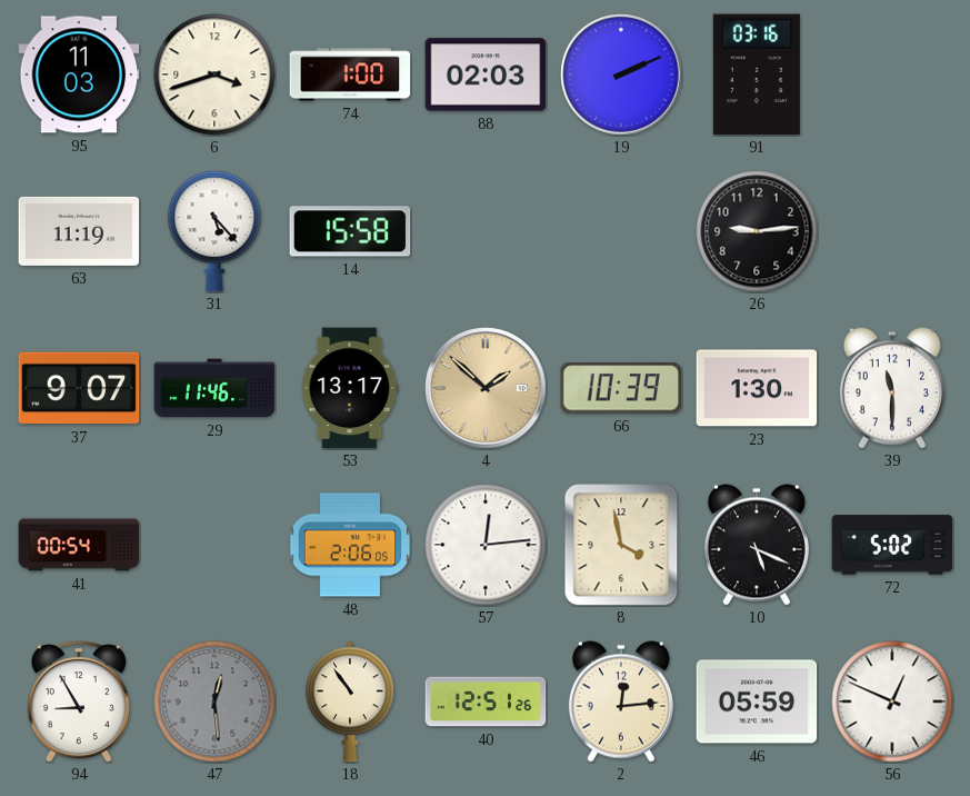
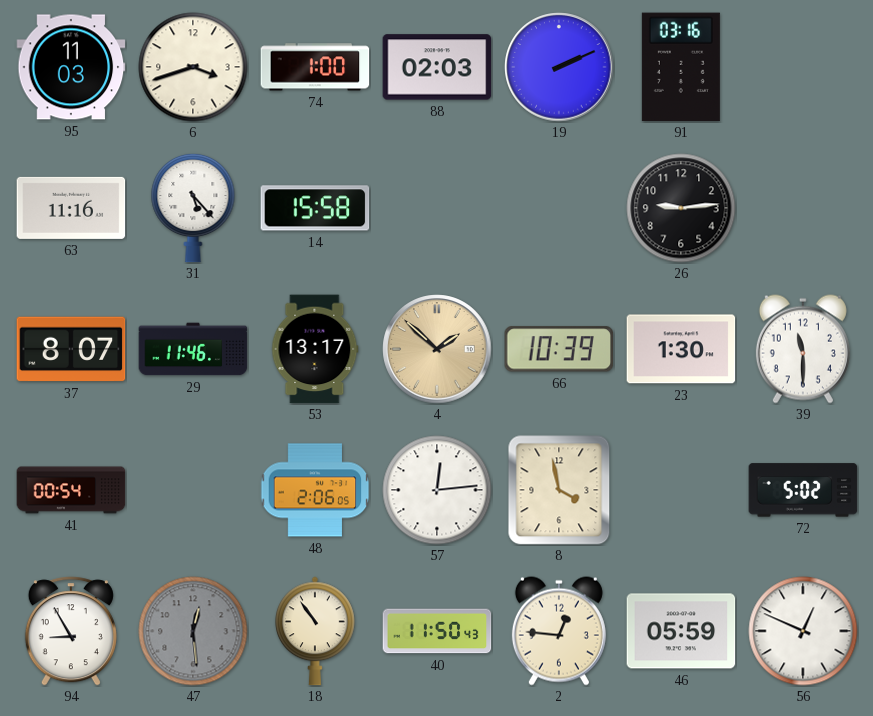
63: 11:19 -> 11:16 (71, 208)
37: 9:07 -> 8:07 (71, 349)
10: 5:19 -> none (757, 545)
40: 12:51 -> 11:50 (437, 631)
2: 12:14 -> 12:46 (559, 631)
